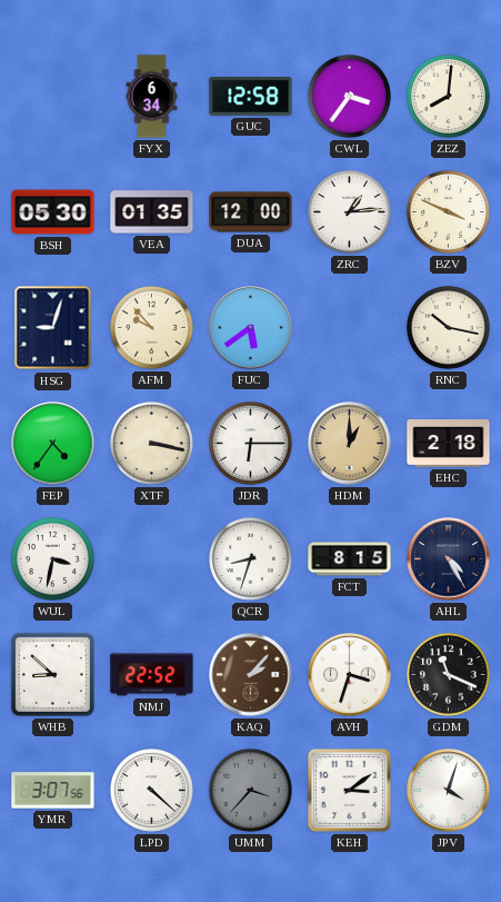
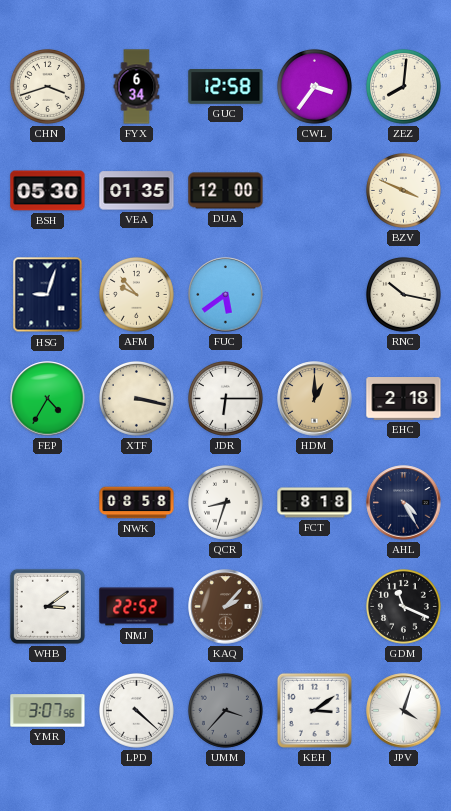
CHN: none -> 3:42 (47, 86)
ZRC: 1:14 -> none (349, 211)
FEP: 4:36 -> 4:35 (48, 399)
WUL: 3:32 -> none (52, 558)
NWK: none -> 08:58 (137, 503)
FCT: 8:15 -> 8:18 (315, 503)
WHB: 8:52 -> 3:09 (47, 606)
AVH: 3:33 -> none (350, 675)
